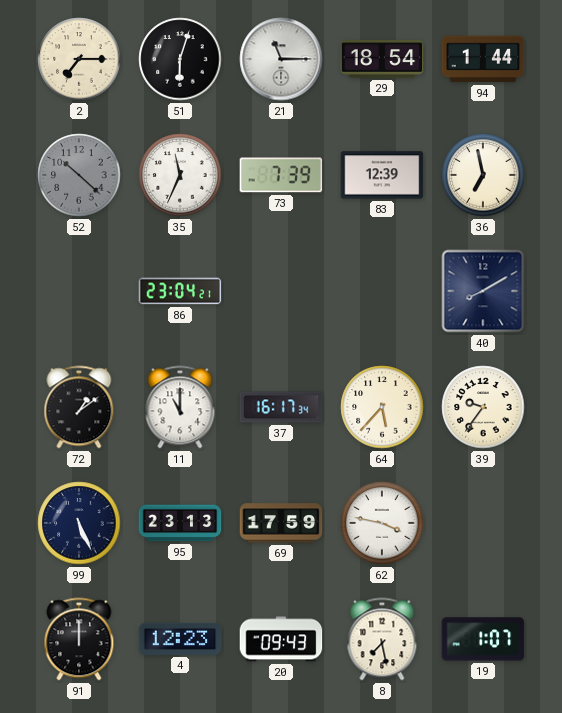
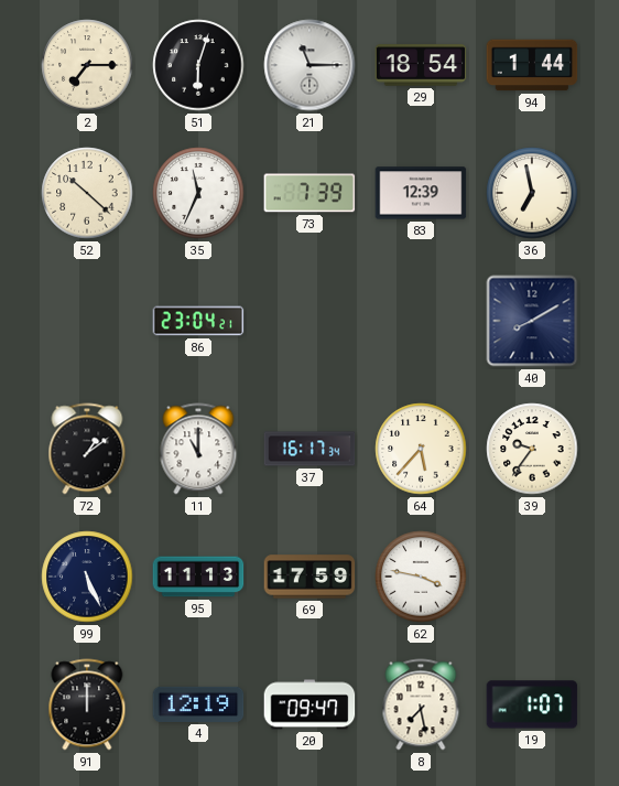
52 dial: grey -> cream (87, 193)
95: 23:13 -> 11:13 (198, 577)
4: 12:23 -> 12:19 (198, 704)
20: 09:43 -> 09:47 (309, 704)
